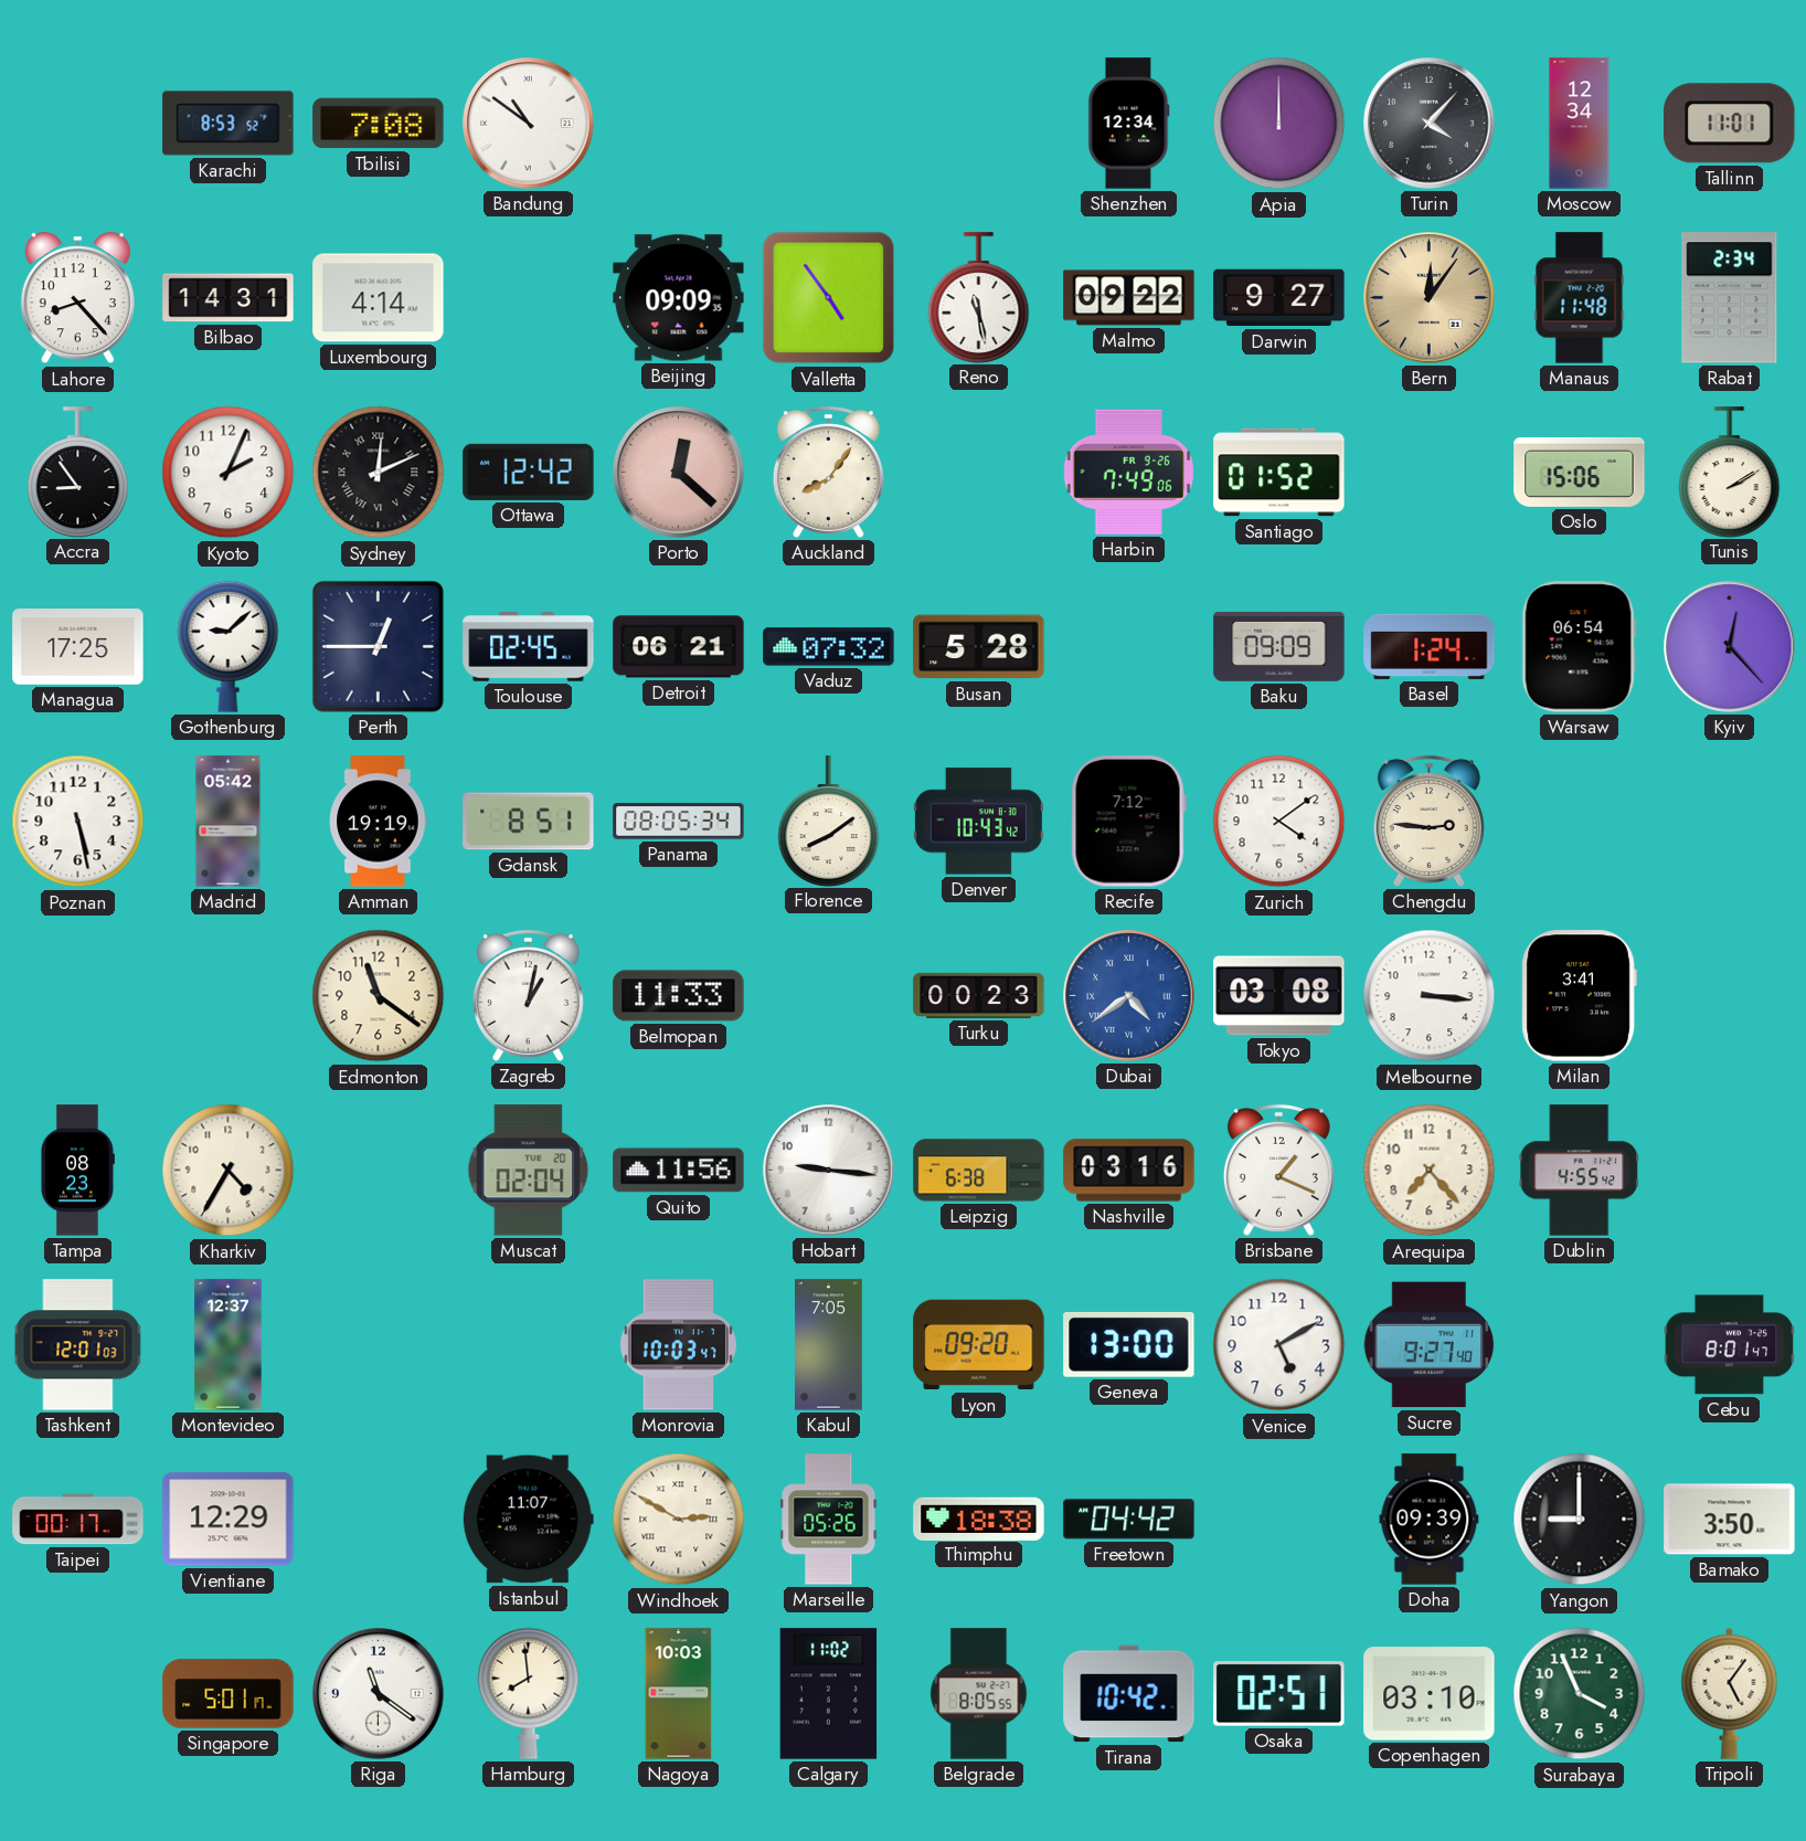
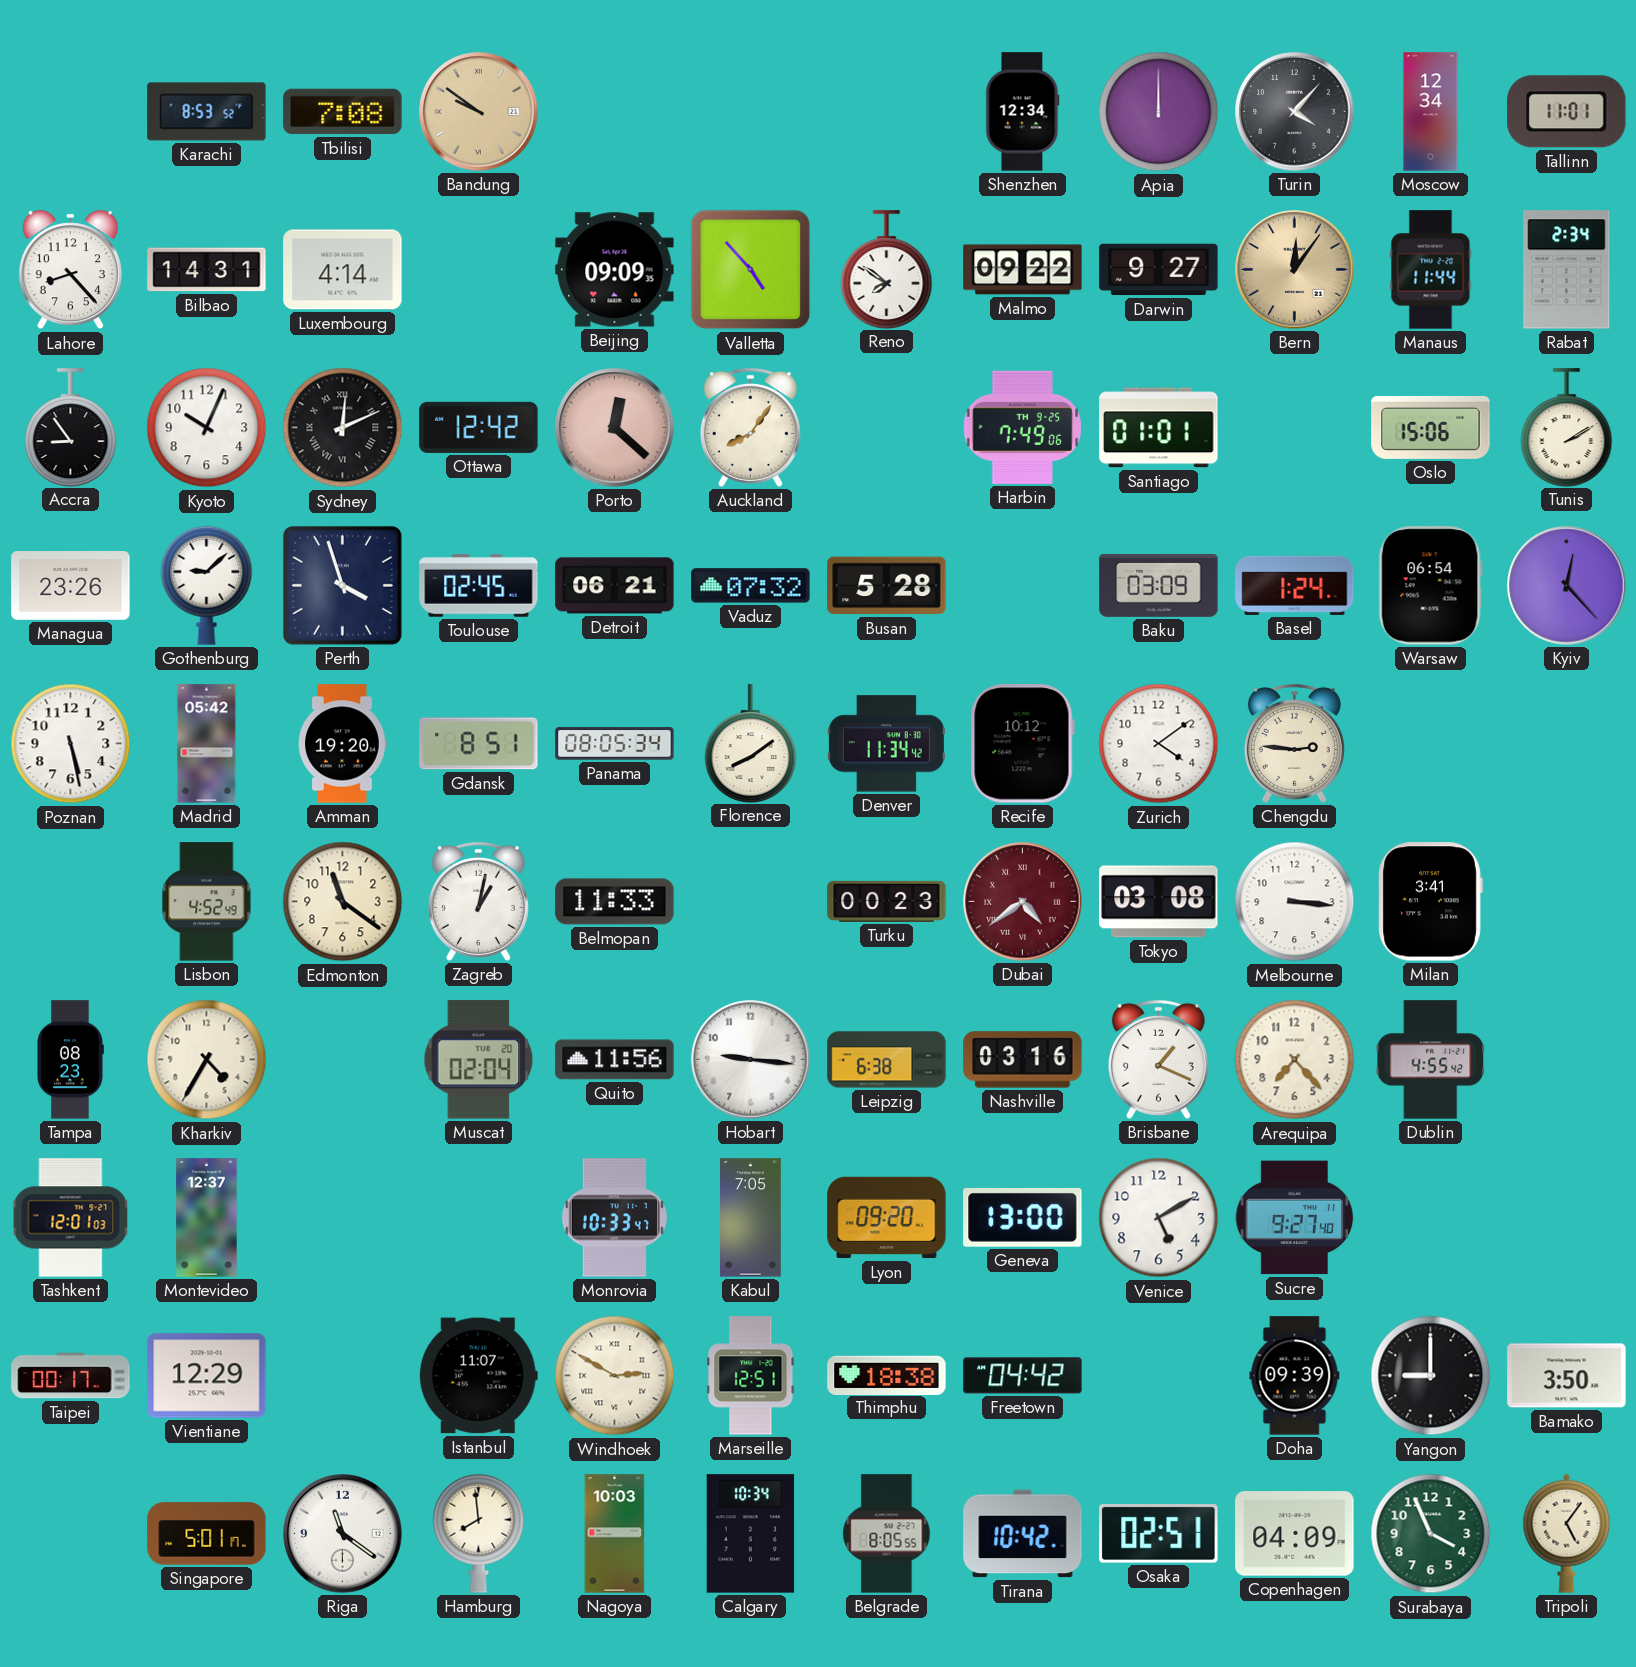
Bandung: 10:51 -> 9:51 (479, 112)
Bandung dial: white -> champagne (479, 112)
Valletta: 4:54 -> 4:53 (751, 270)
Reno: 11:28 -> 7:51 (887, 269)
Manaus: 11:48 -> 11:44 (1431, 270)
Kyoto: 2:04 -> 10:04 (207, 428)
Harbin date: FR 9-26 -> TH 9-25 (1023, 427)
Santiago: 01:52 -> 01:01 (1159, 428)
Managua: 17:25 -> 23:26 (71, 586)
Perth: 12:45 -> 3:57 (342, 585)
Baku: 09:09 -> 03:09 (1159, 585)
Amman: 19:19 -> 19:20 (343, 744)
Denver: 10:43 -> 11:34 (886, 744)
Recife: 7:12 -> 10:12 (1022, 744)
Lisbon: none -> 4:52 (207, 902)
Dubai dial: blue -> burgundy (1023, 902)
Monrovia: 10:03 -> 10:33 (614, 1218)
Cebu: 8:01 -> none (1730, 1345)
Marseille: 05:26 -> 12:51 (751, 1376)
Calgary: 11:02 -> 10:34 (751, 1534)
Copenhagen: 03:10 -> 04:09 (1295, 1534)
